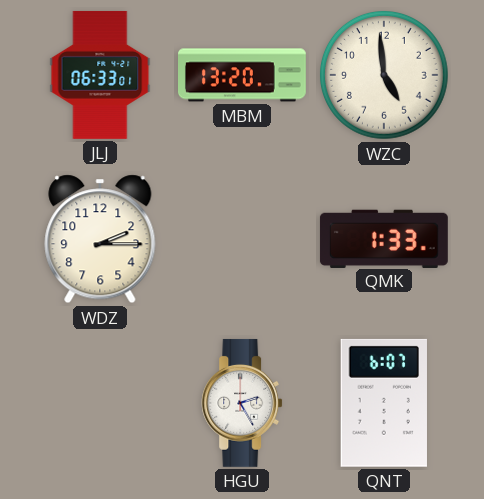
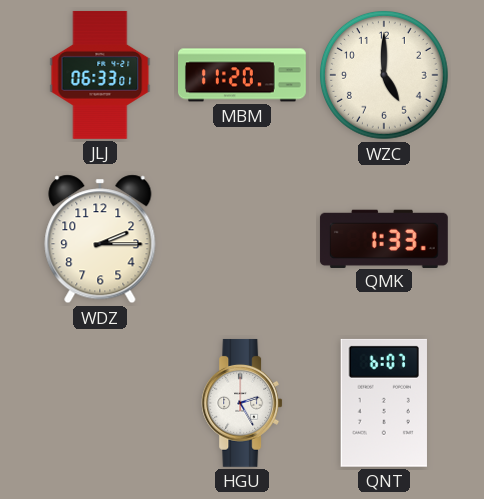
MBM: 13:20 -> 11:20 (243, 75)
WZC: 4:59 -> 5:00 (384, 75)
